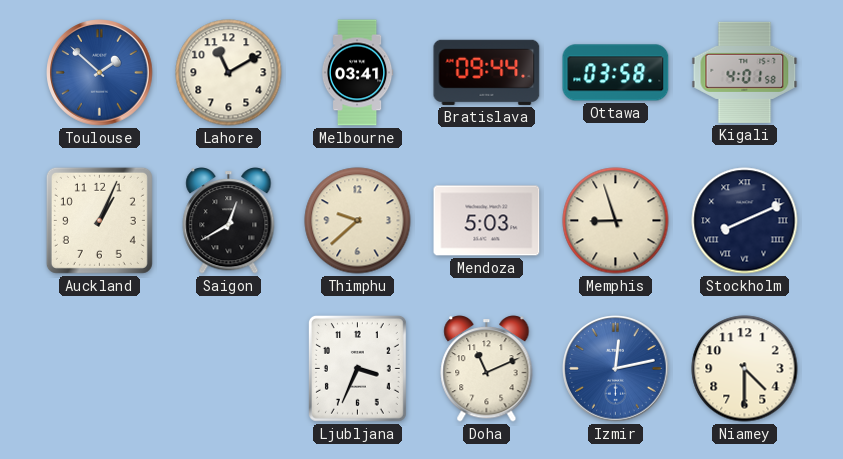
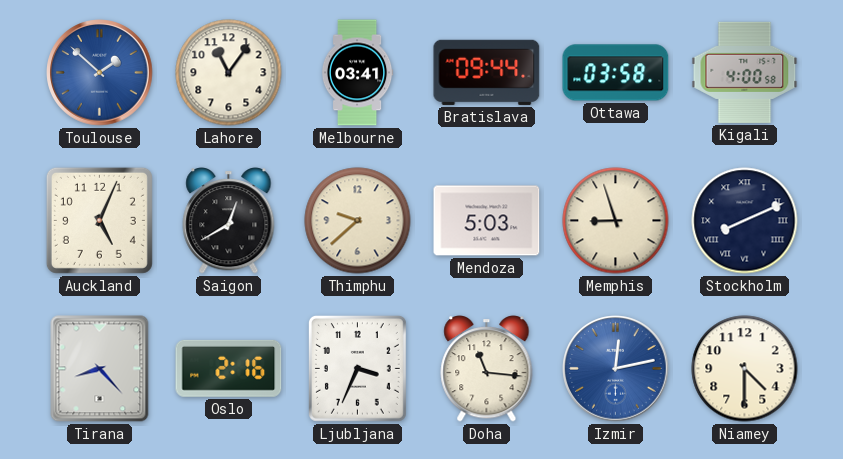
Lahore: 11:10 -> 11:06 (229, 73)
Kigali: 4:01 -> 4:00 (745, 72)
Auckland: 1:04 -> 5:04 (99, 220)
Tirana: none -> 8:23 (100, 369)
Oslo: none -> 2:16 (229, 368)
Doha: 11:11 -> 11:16 (487, 369)
